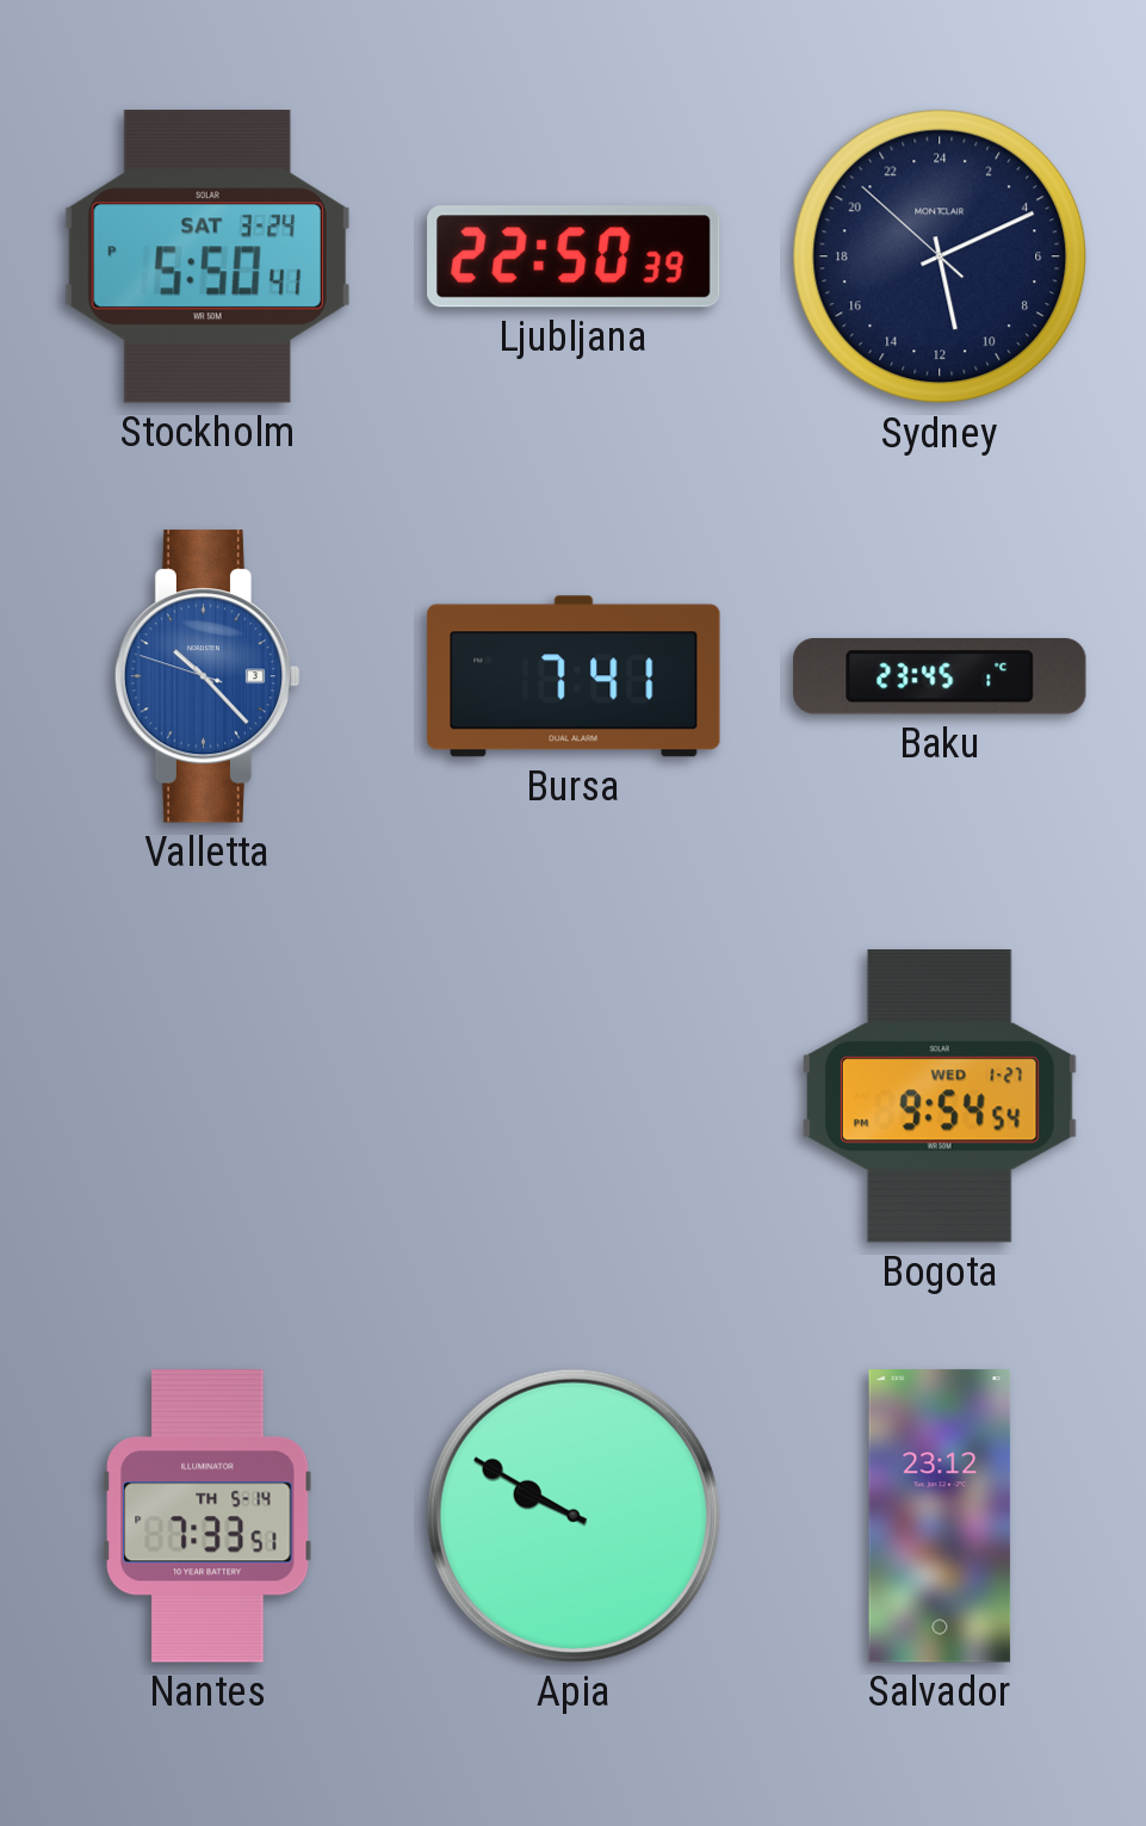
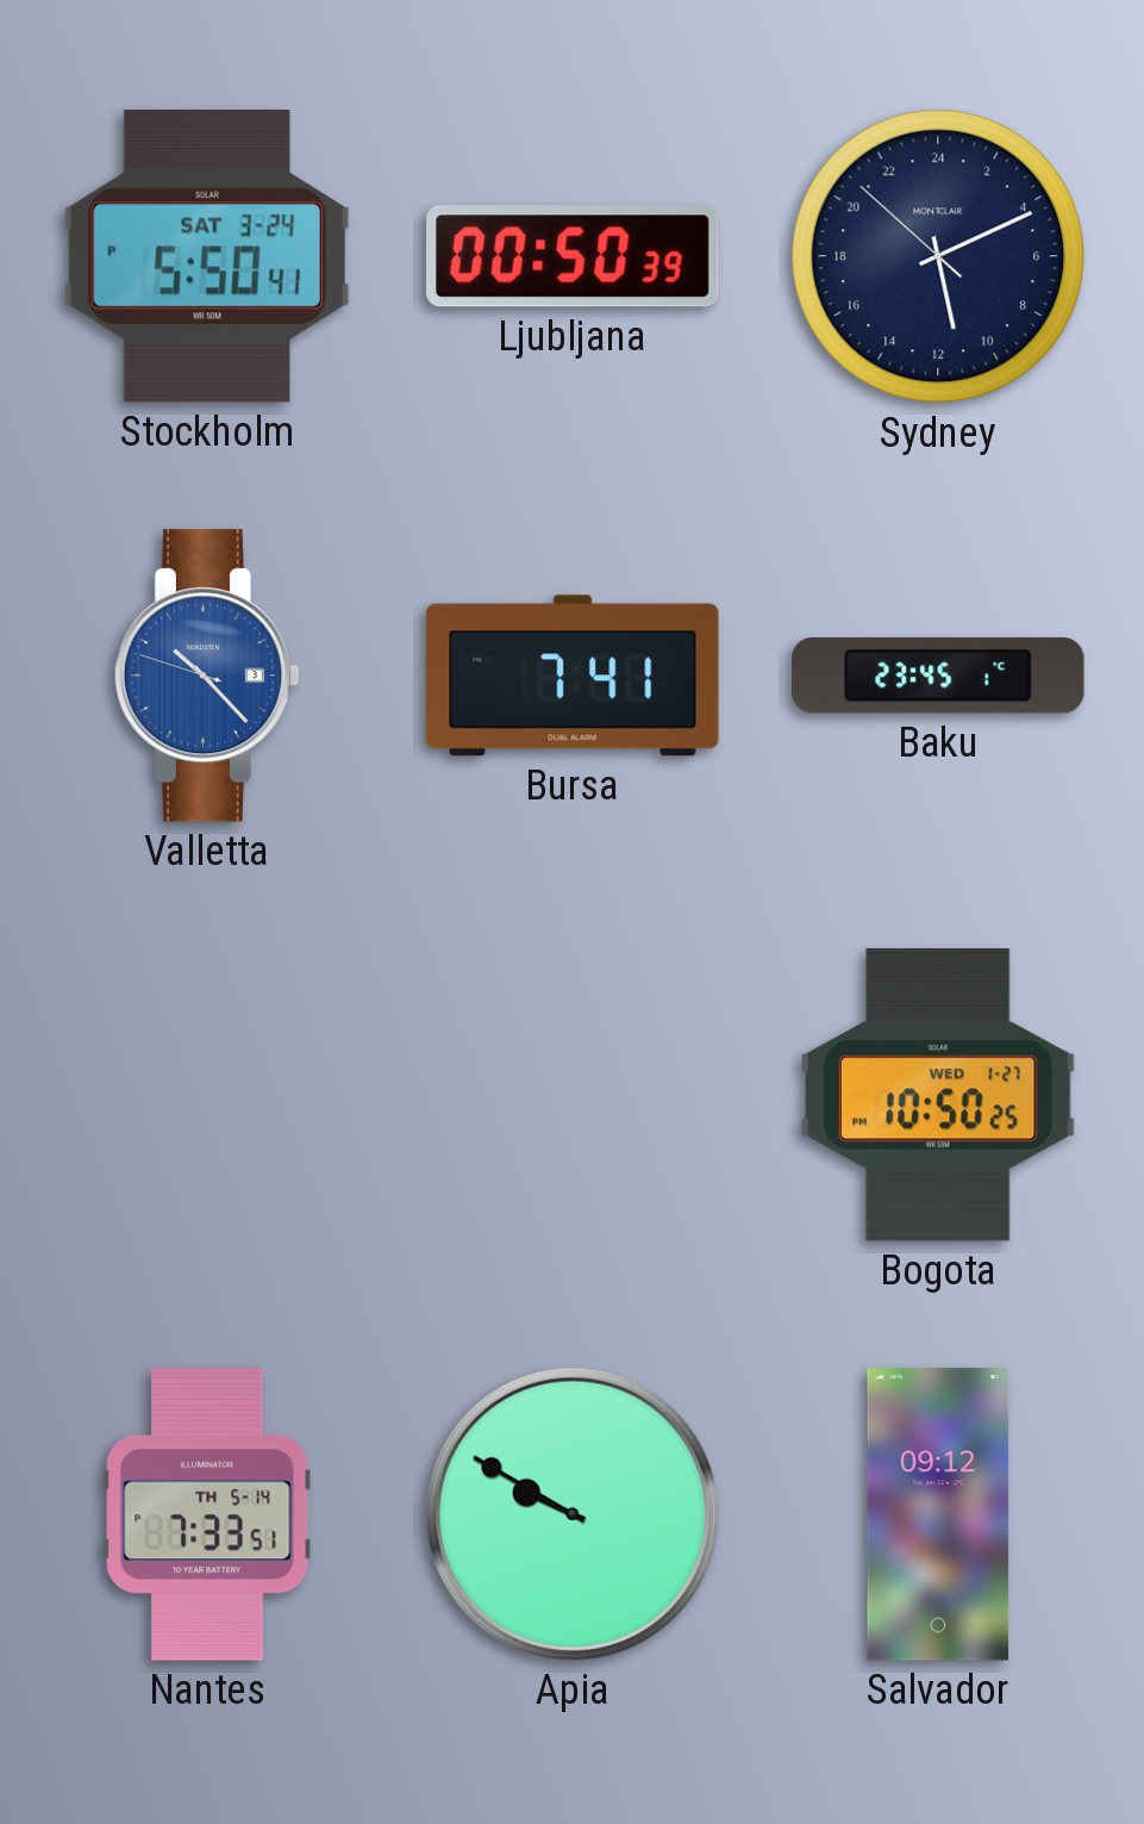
Ljubljana: 22:50 -> 00:50 (573, 256)
Bogota: 9:54 -> 10:50 (938, 1096)
Salvador: 23:12 -> 09:12 (938, 1514)
